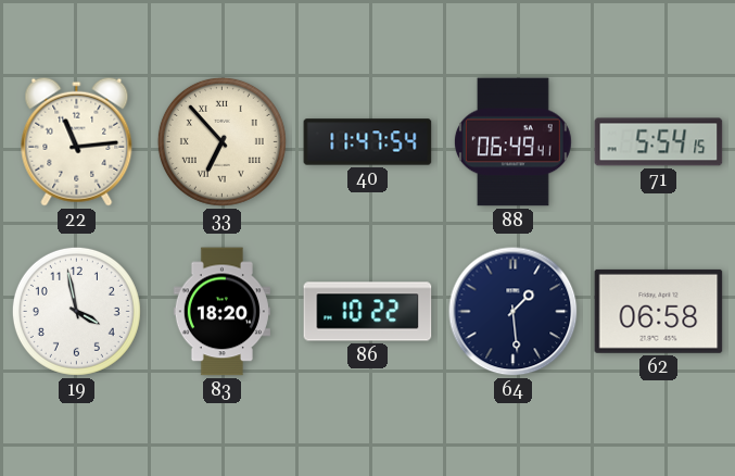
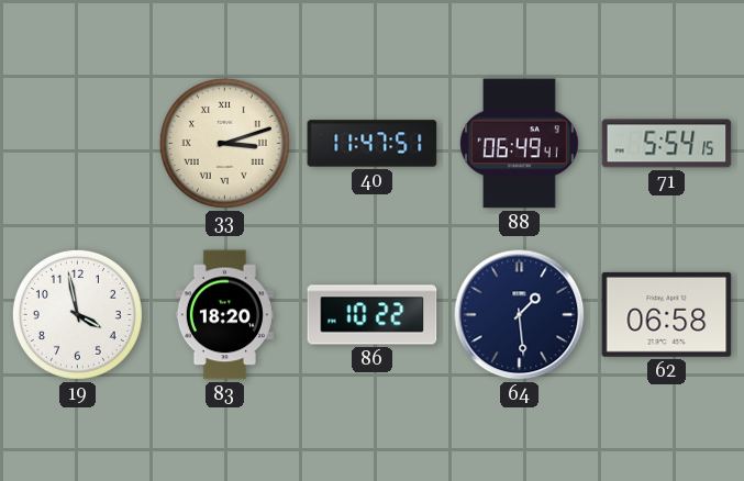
22: 11:14 -> none (77, 141)
33: 6:53 -> 3:12 (224, 143)
40: 11:47:54 -> 11:47:51 (373, 144)
